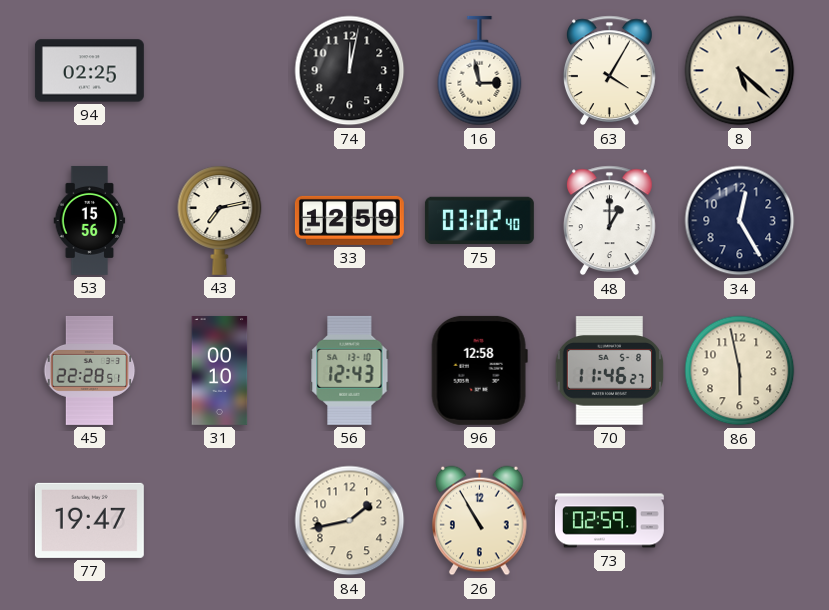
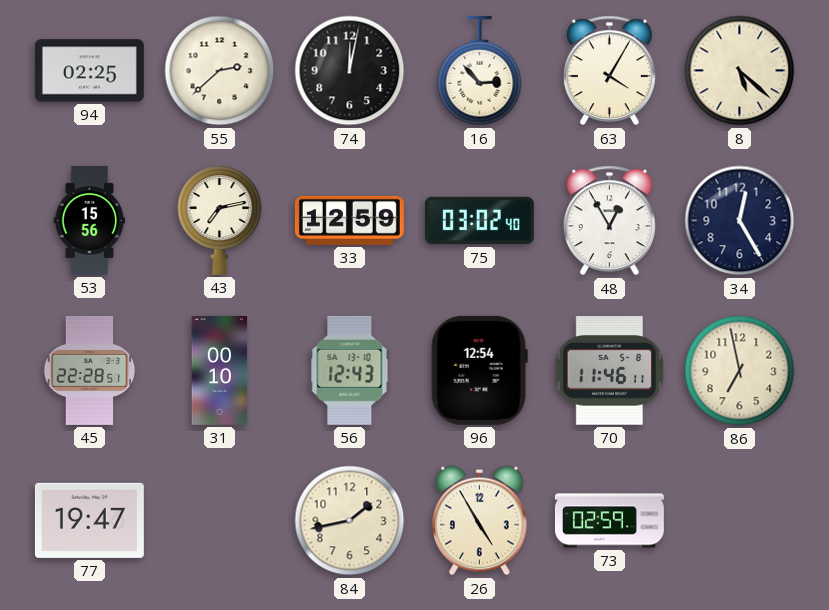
55: none -> 2:38 (220, 71)
16: 2:58 -> 2:53 (480, 71)
48: 1:00 -> 12:55 (609, 221)
96: 12:58 -> 12:54 (479, 370)
70: 11:46:27 -> 11:46:11 (610, 371)
86: 5:58 -> 6:58 (740, 371)
26: 10:55 -> 4:55 (480, 521)
